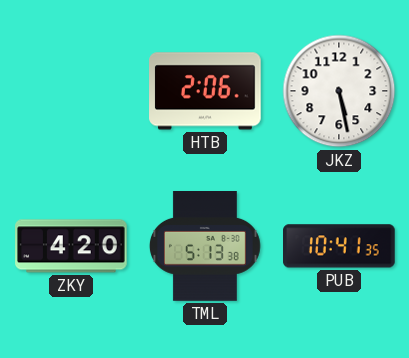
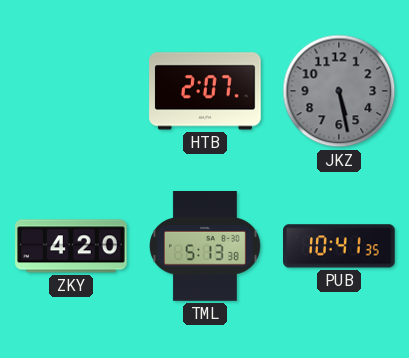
HTB: 2:06 -> 2:07 (205, 91)
JKZ dial: white -> grey (339, 91)
